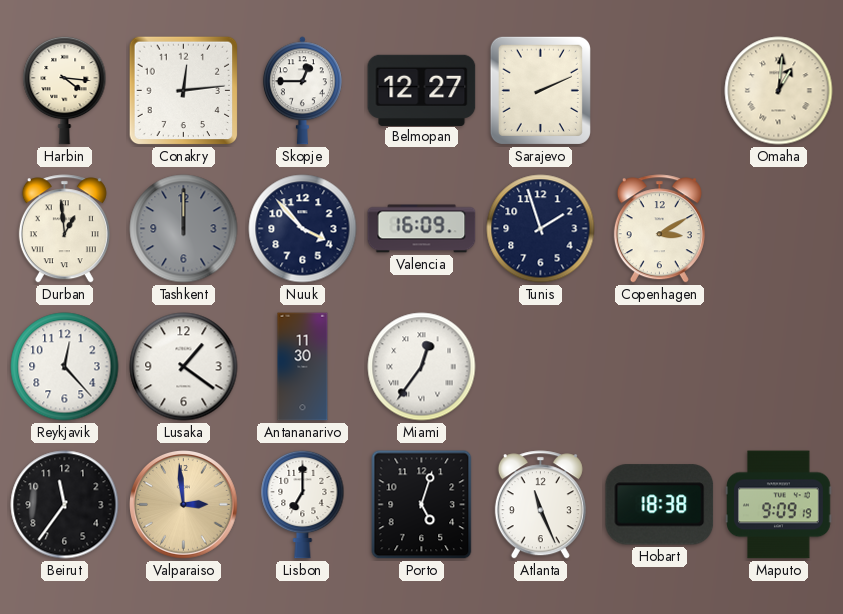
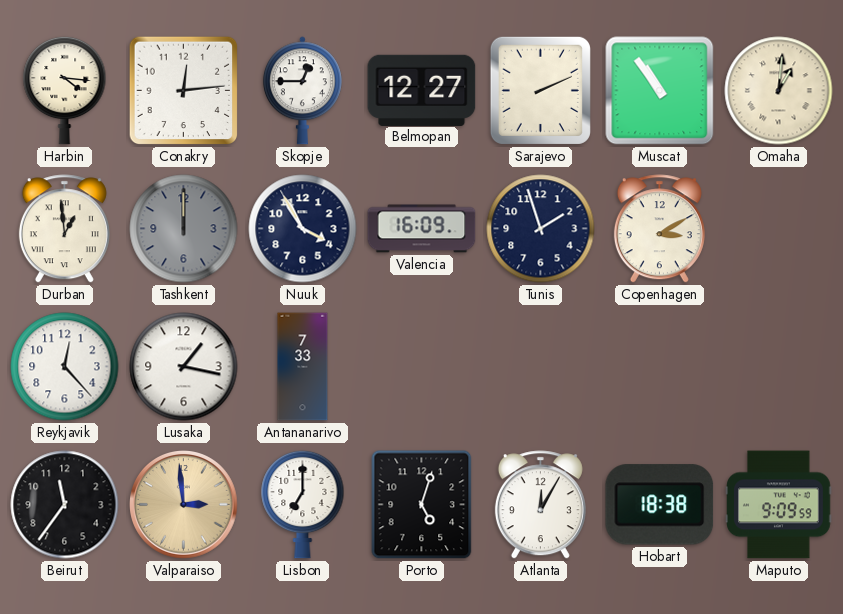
Muscat: none -> 10:54 (660, 91)
Nuuk: 3:53 -> 3:55 (303, 229)
Lusaka: 1:21 -> 1:17 (184, 367)
Antananarivo: 11:30 -> 7:33 (303, 367)
Miami: 12:36 -> none (422, 367)
Atlanta: 11:26 -> 12:05 (540, 505)
Maputo: 9:09:19 -> 9:09:59 (779, 505)
